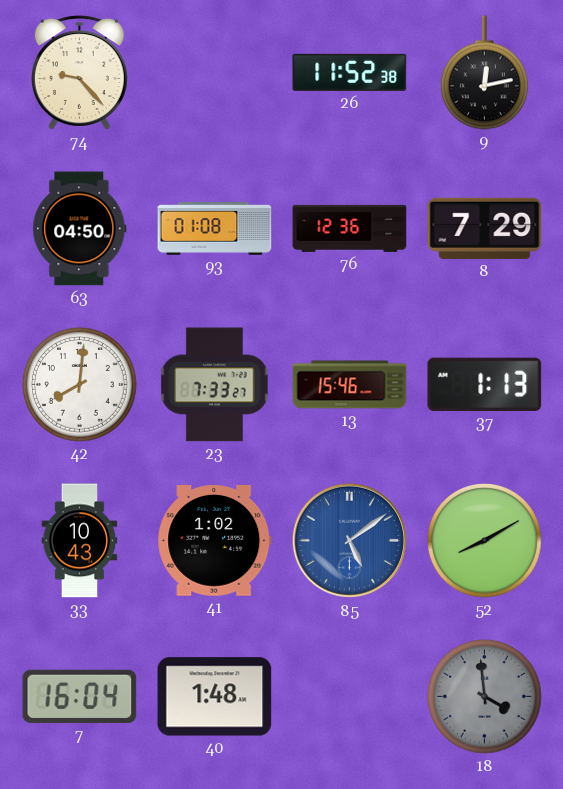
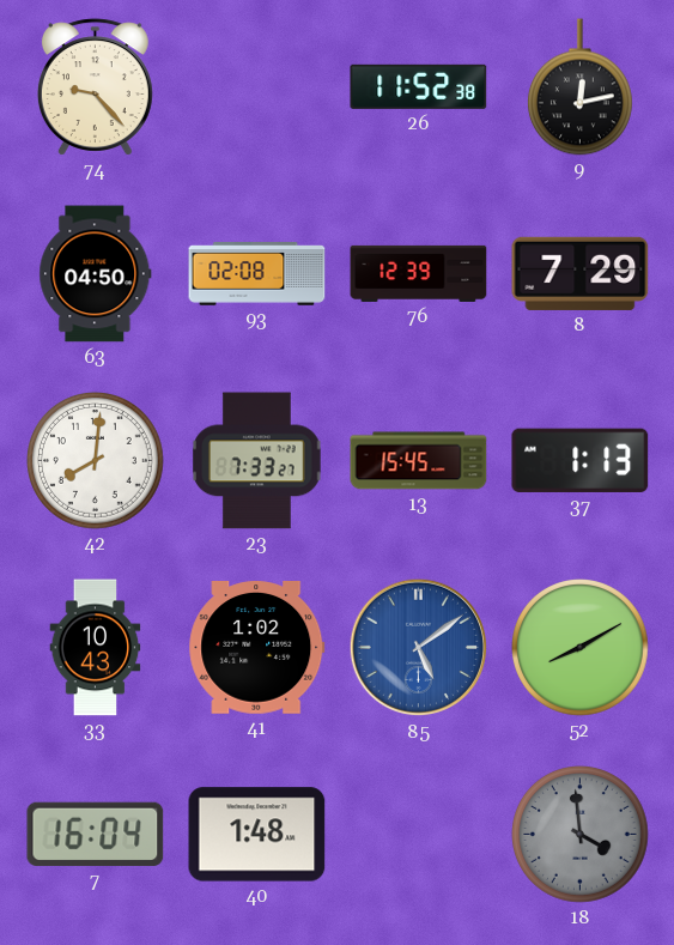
93: 01:08 -> 02:08 (257, 274)
76: 12:36 -> 12:39 (419, 273)
13: 15:46 -> 15:45 (419, 461)
